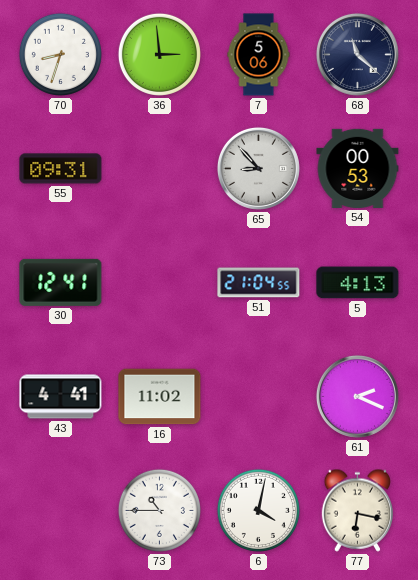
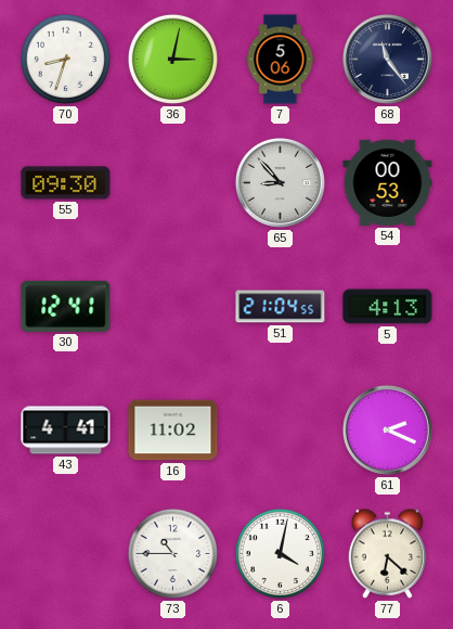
36: 2:59 -> 3:02 (172, 59)
68: 11:22 -> 11:24 (387, 59)
55: 09:31 -> 09:30 (66, 183)
77: 6:17 -> 6:22 (388, 553)
